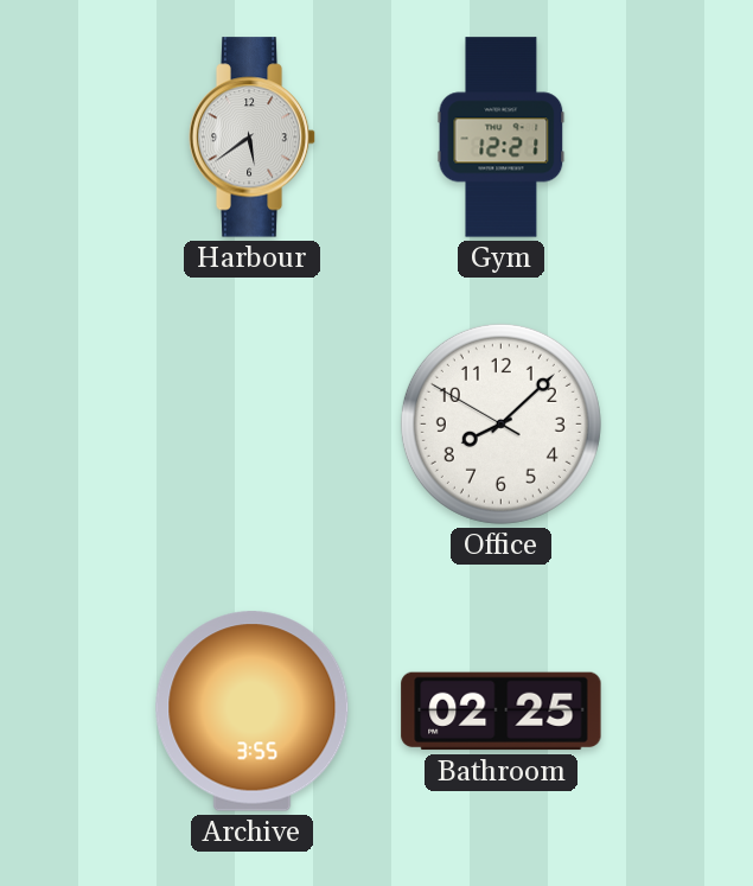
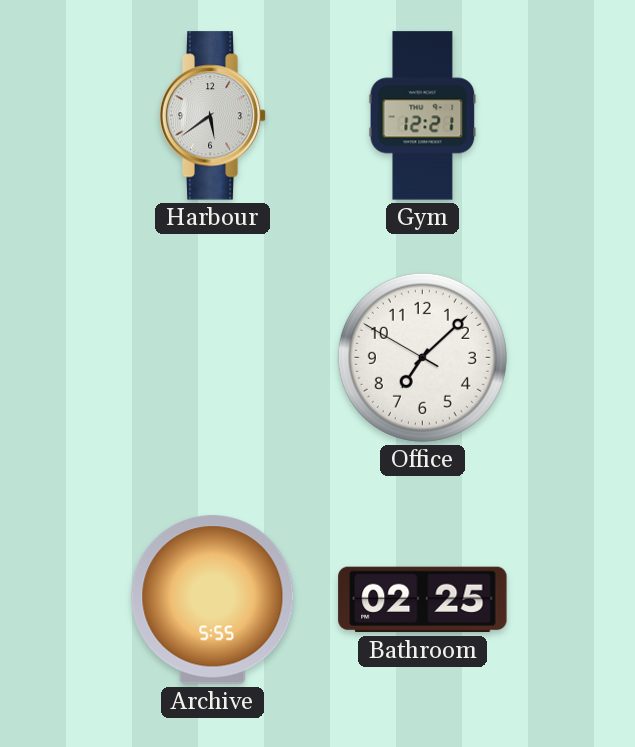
Office: 8:07 -> 7:07 (422, 357)
Archive: 3:55 -> 5:55 (213, 600)
